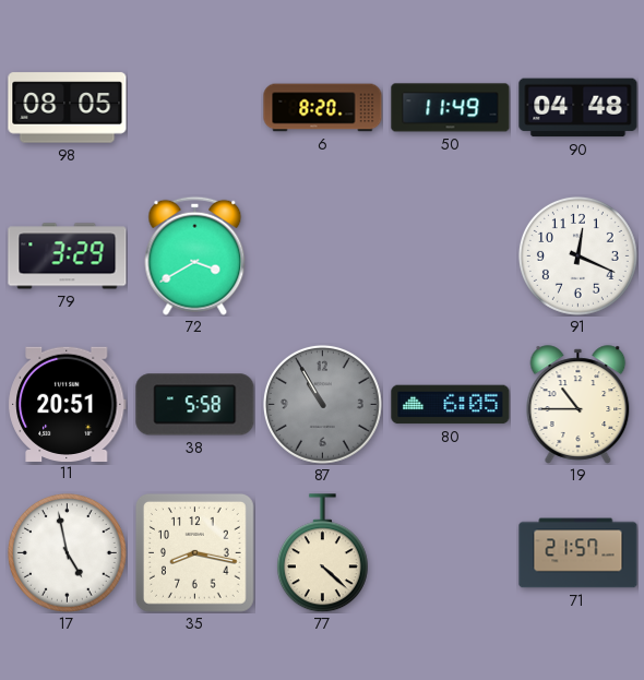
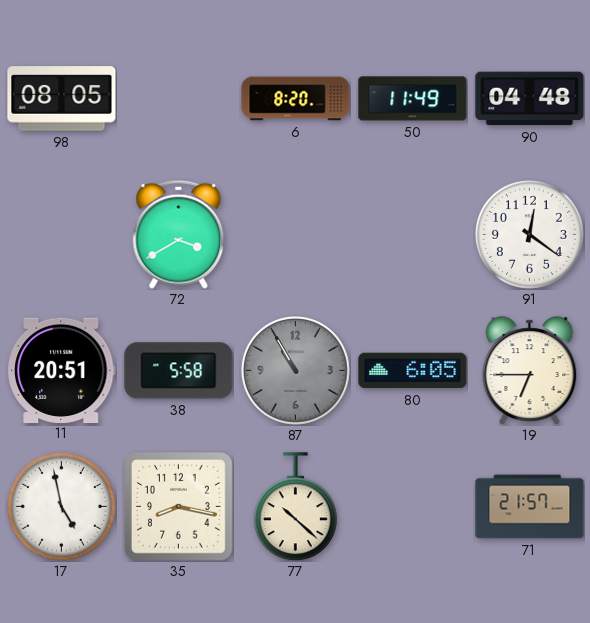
79: 3:29 -> none (68, 257)
91: 12:19 -> 12:21 (529, 234)
19: 10:45 -> 6:45 (530, 371)
77: 4:22 -> 10:22 (295, 507)
